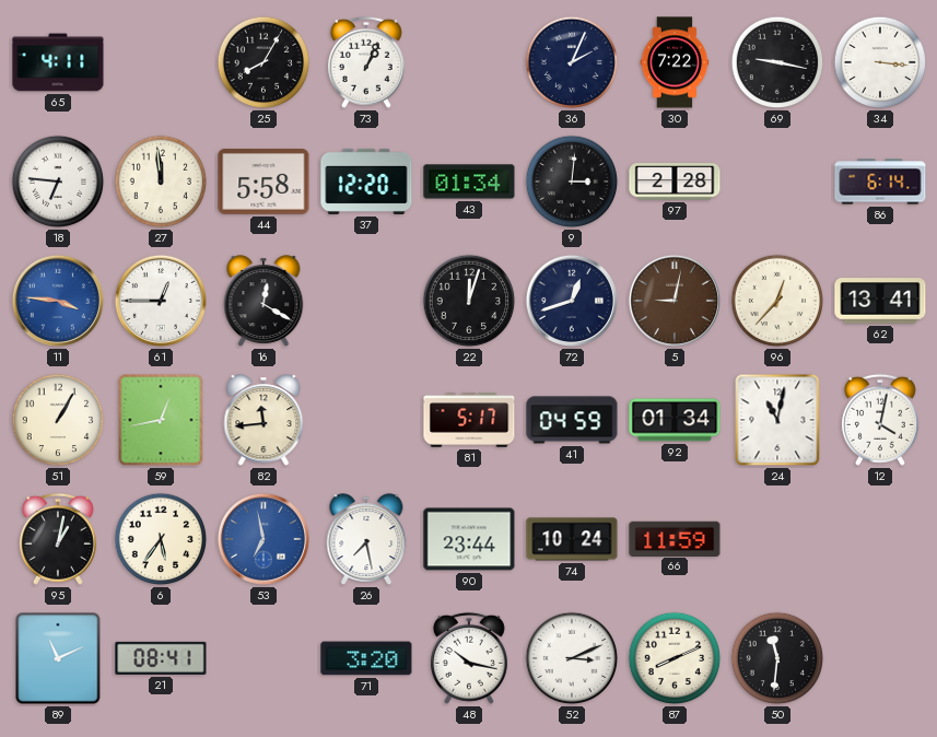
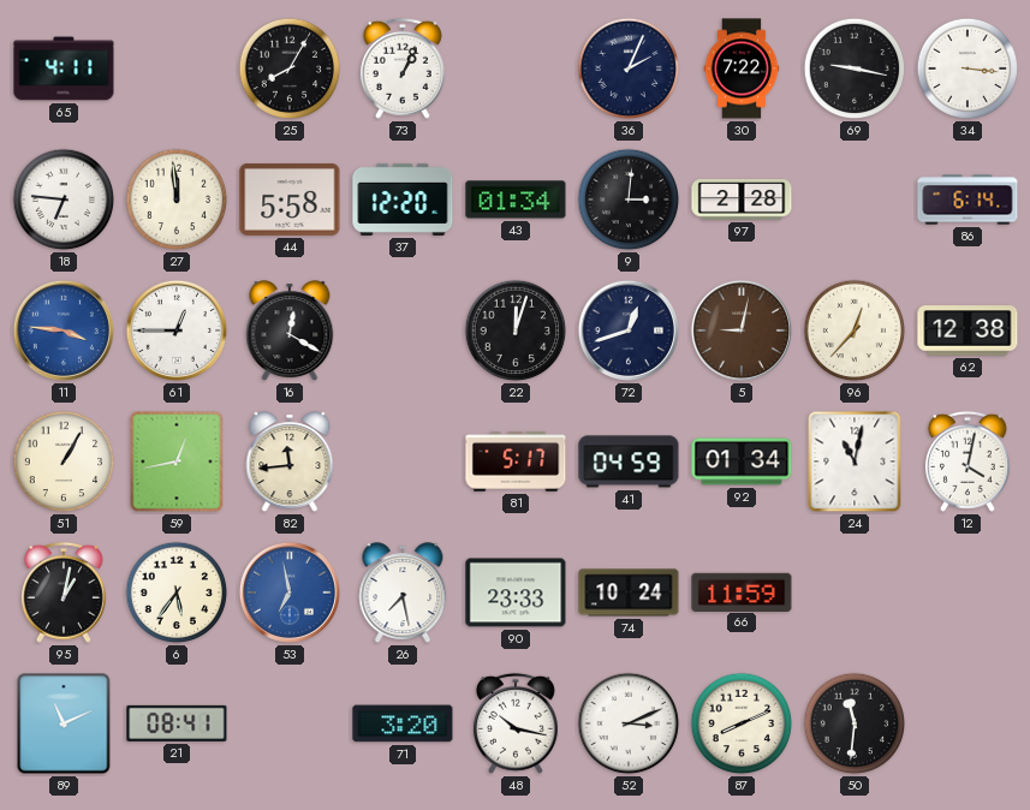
62: 13:41 -> 12:38 (968, 330)
90: 23:44 -> 23:33 (516, 592)
